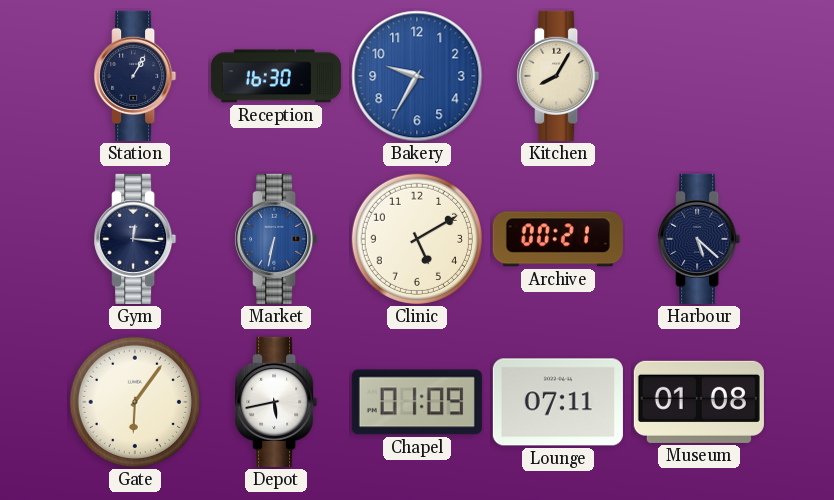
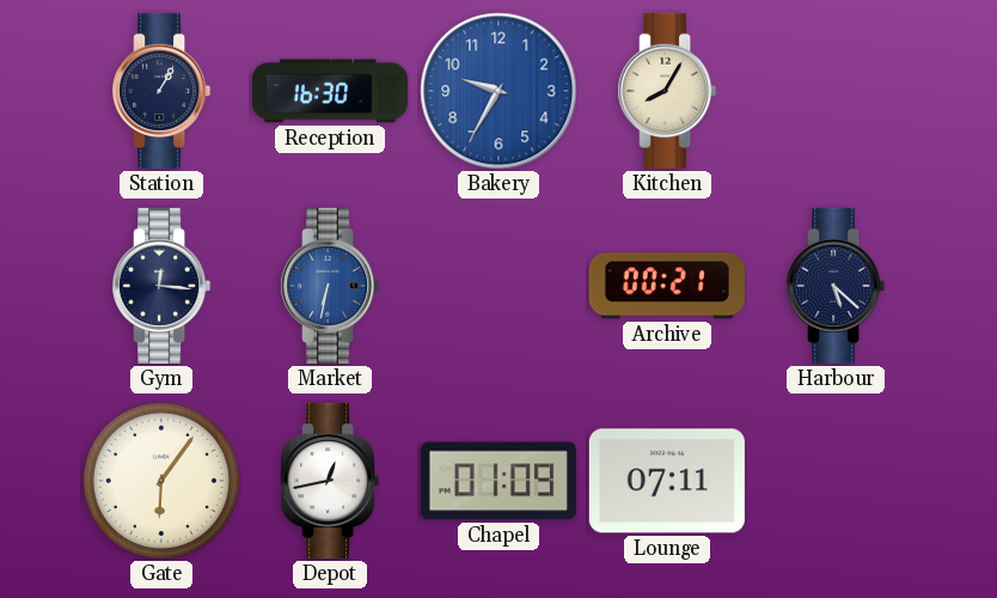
Clinic: 5:10 -> none (417, 239)
Depot: 5:43 -> 12:43 (330, 481)
Museum: 01:08 -> none (699, 402)
